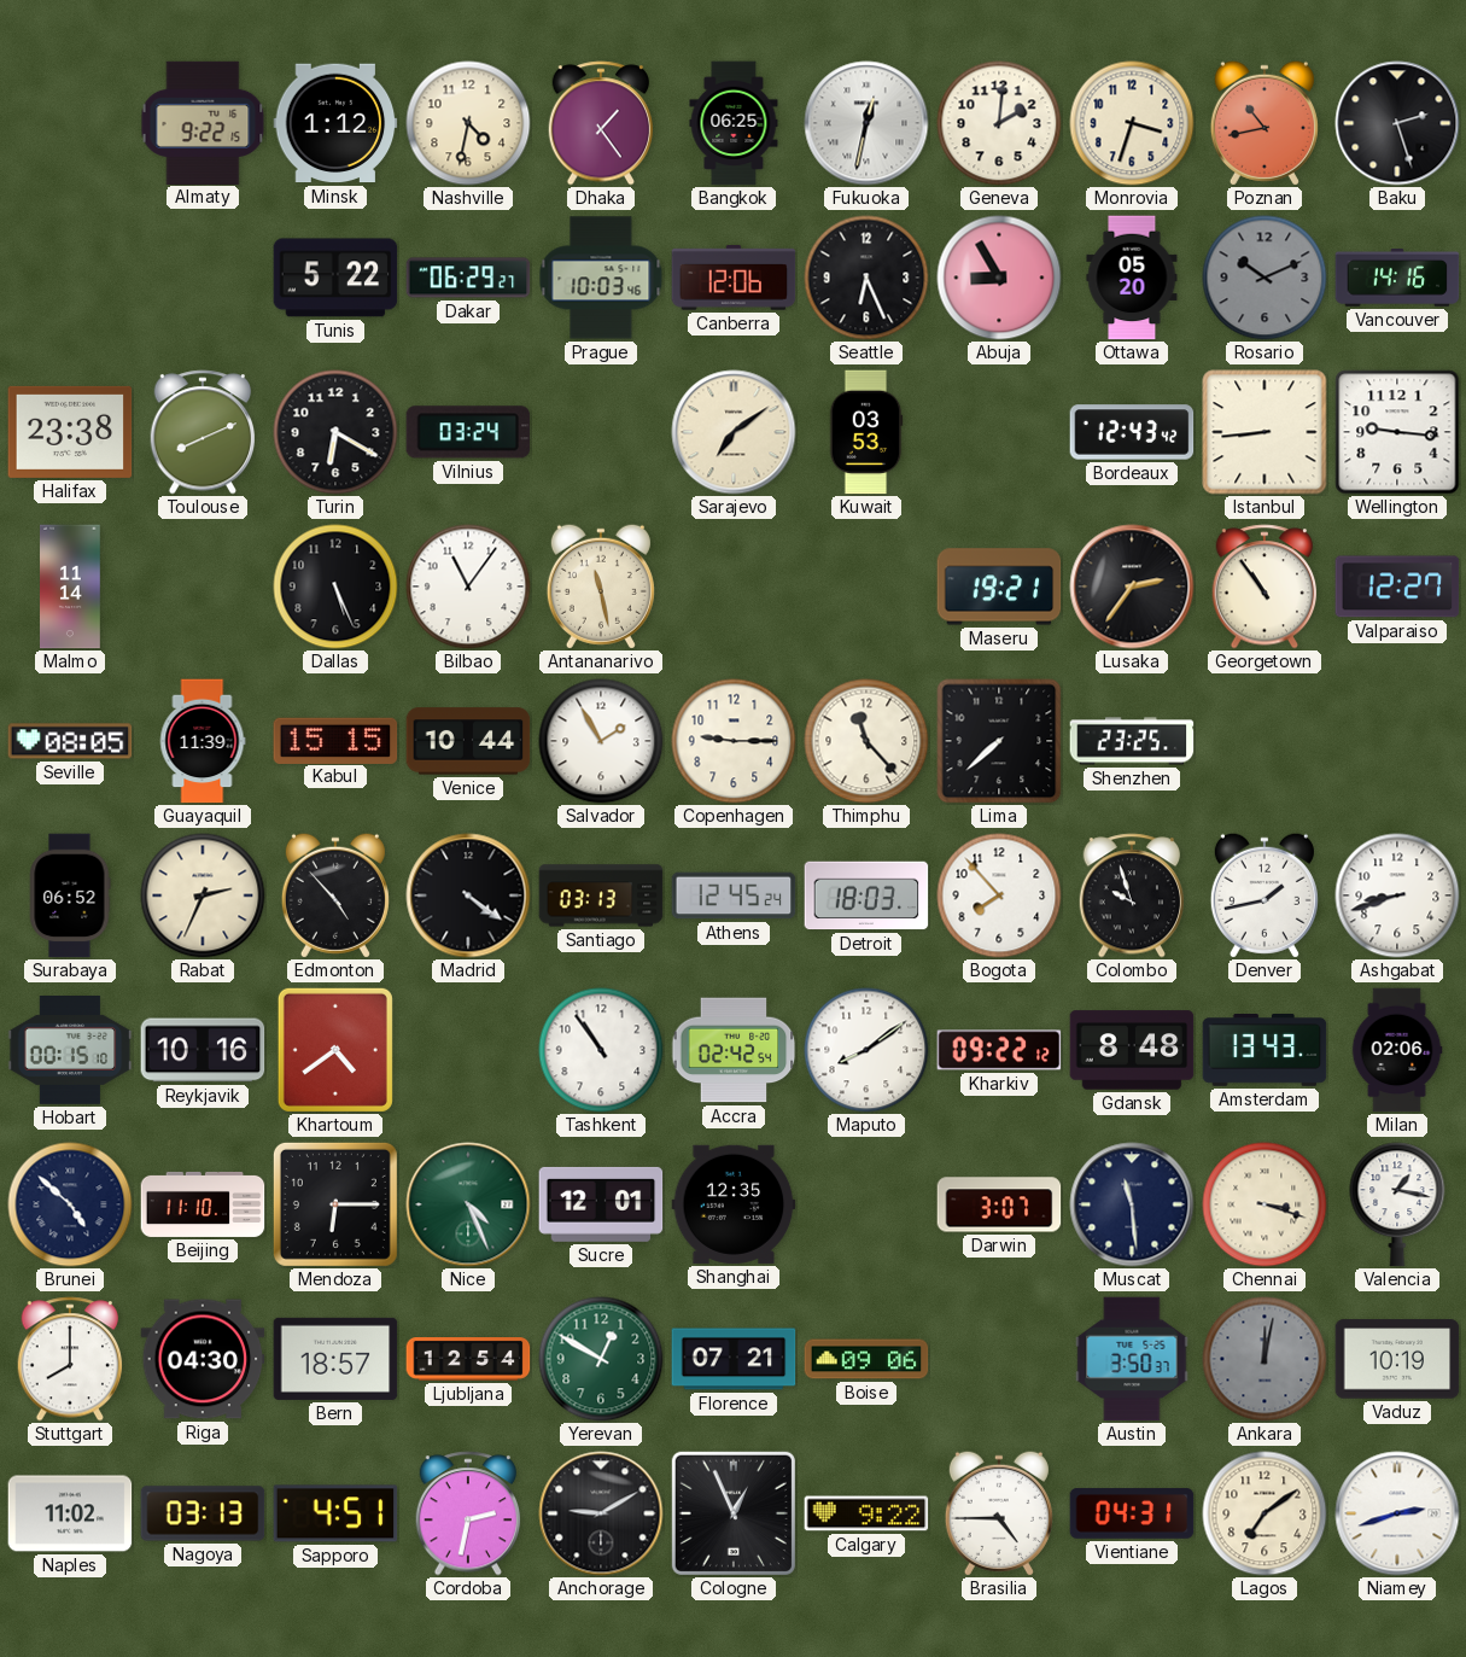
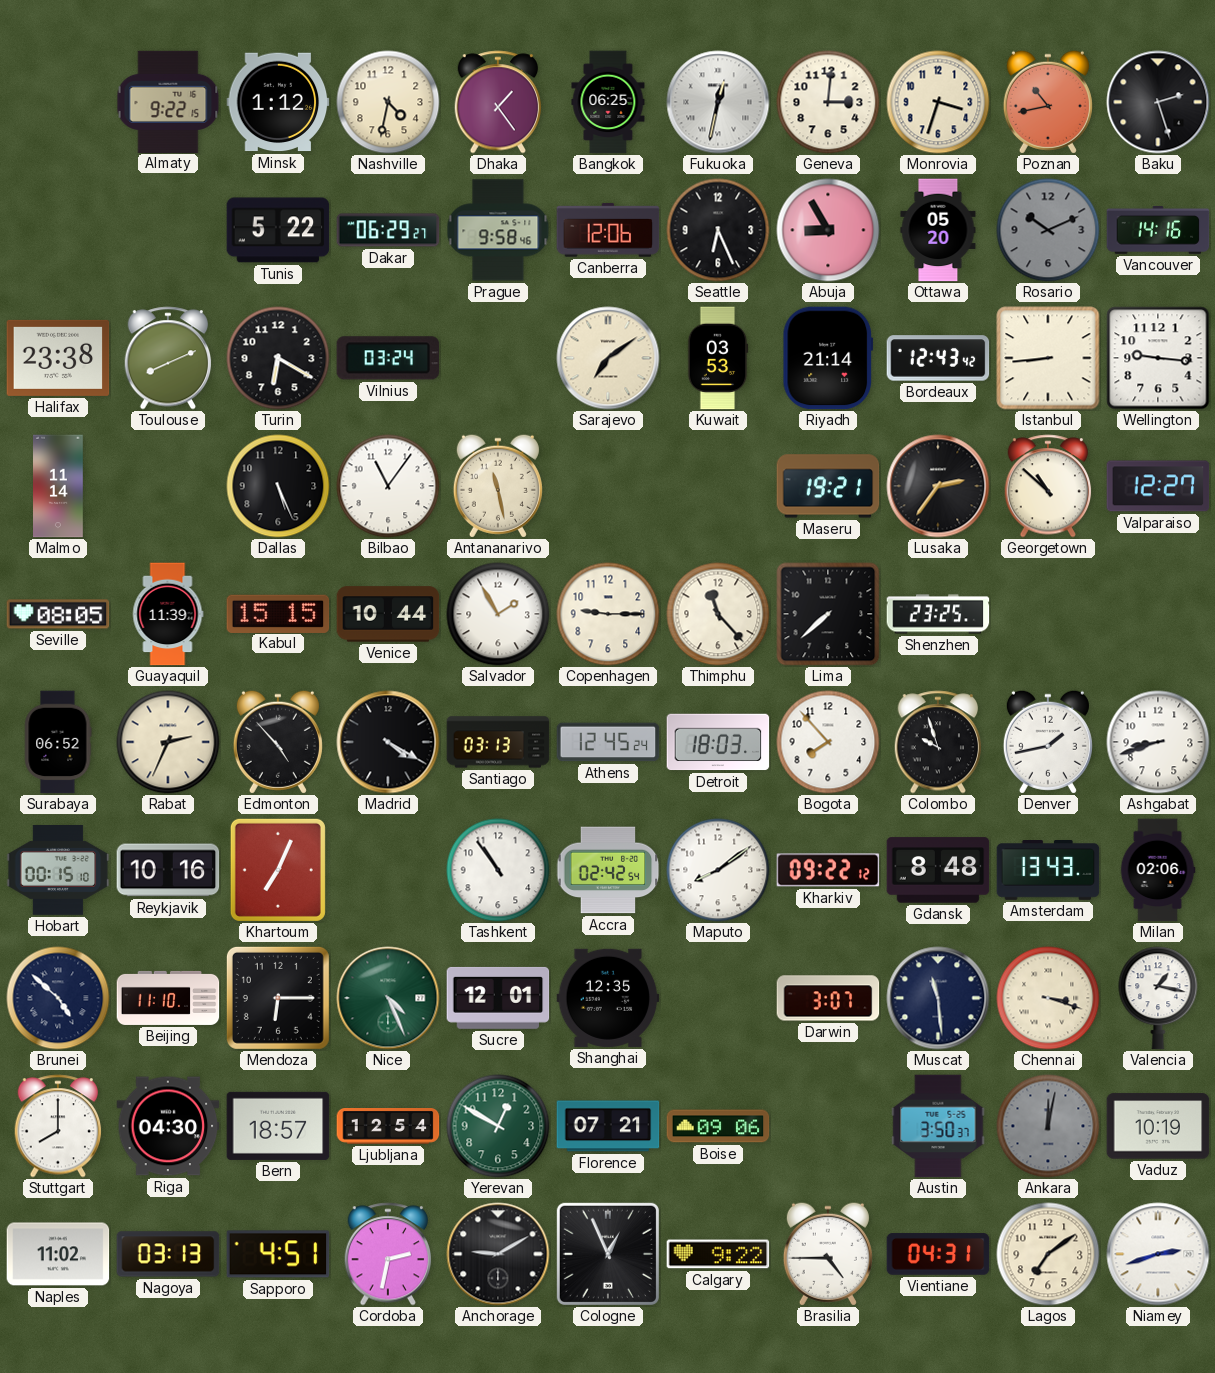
Geneva: 2:01 -> 3:01 (828, 102)
Prague: 10:03 -> 9:58 (498, 230)
Riyadh: none -> 21:14 (828, 358)
Georgetown: 10:54 -> 10:52 (1048, 486)
Madrid: 4:21 -> 4:20 (388, 742)
Khartoum: 4:39 -> 7:04 (278, 870)
